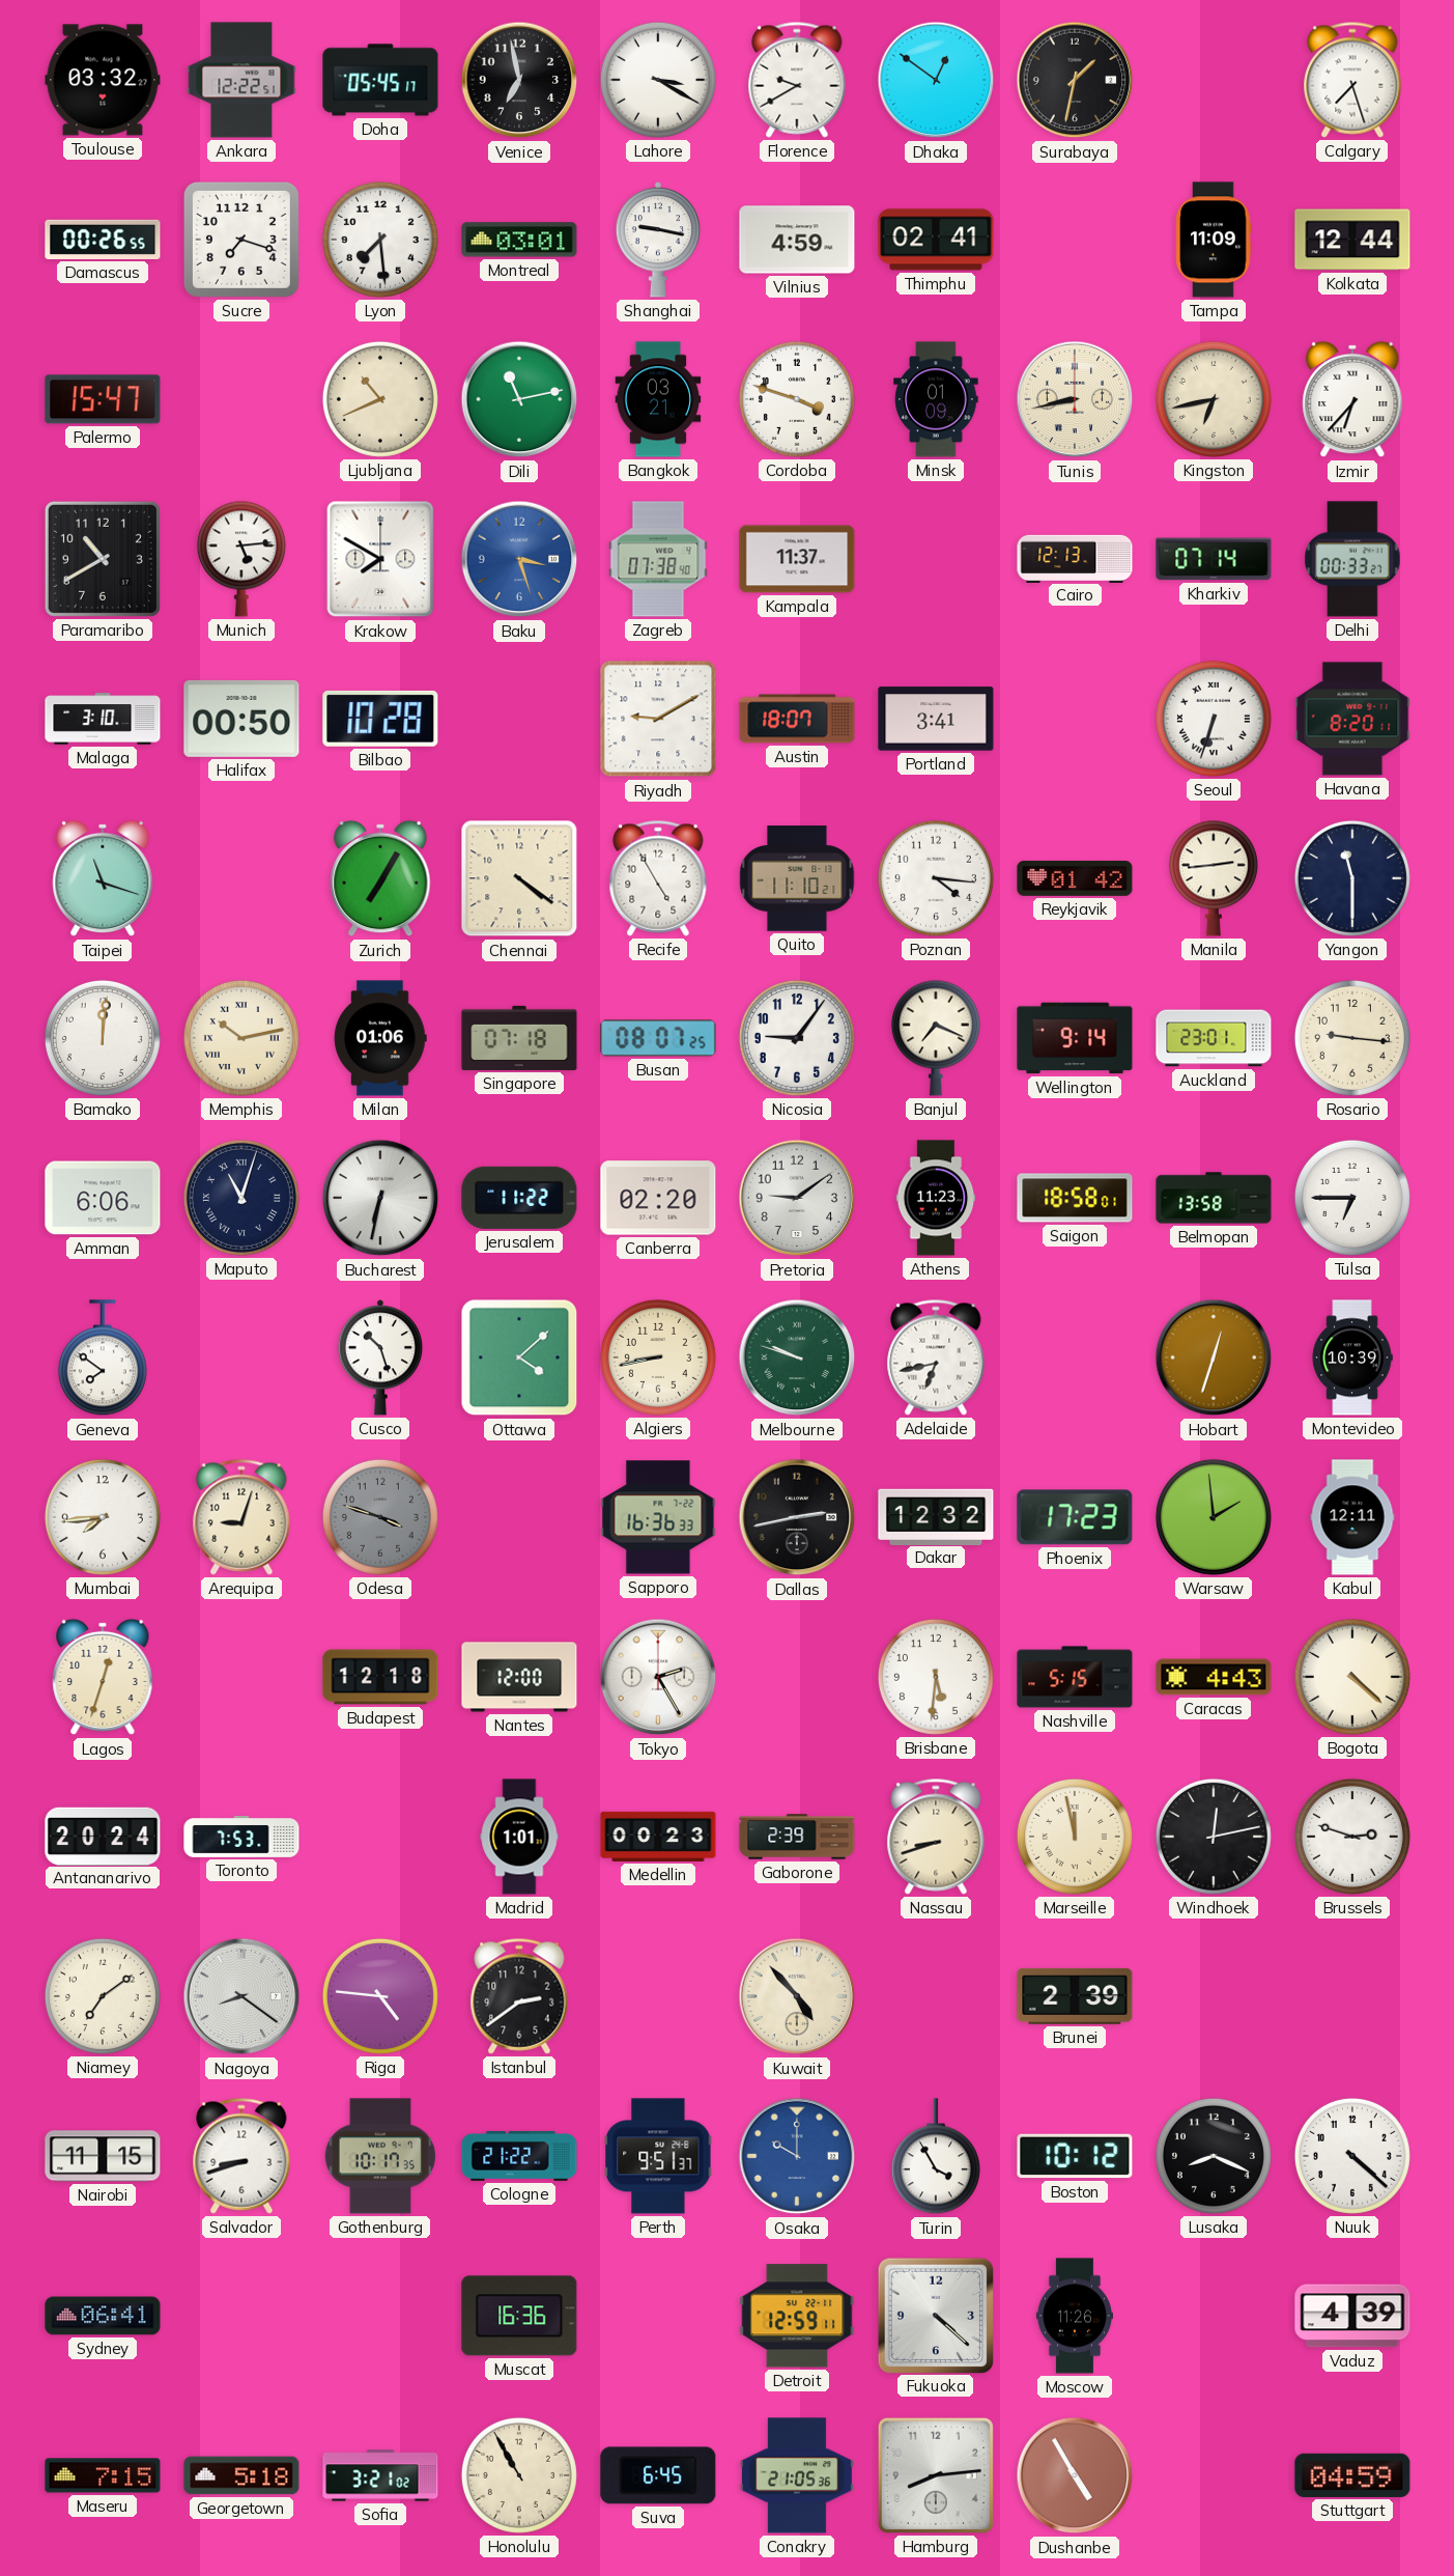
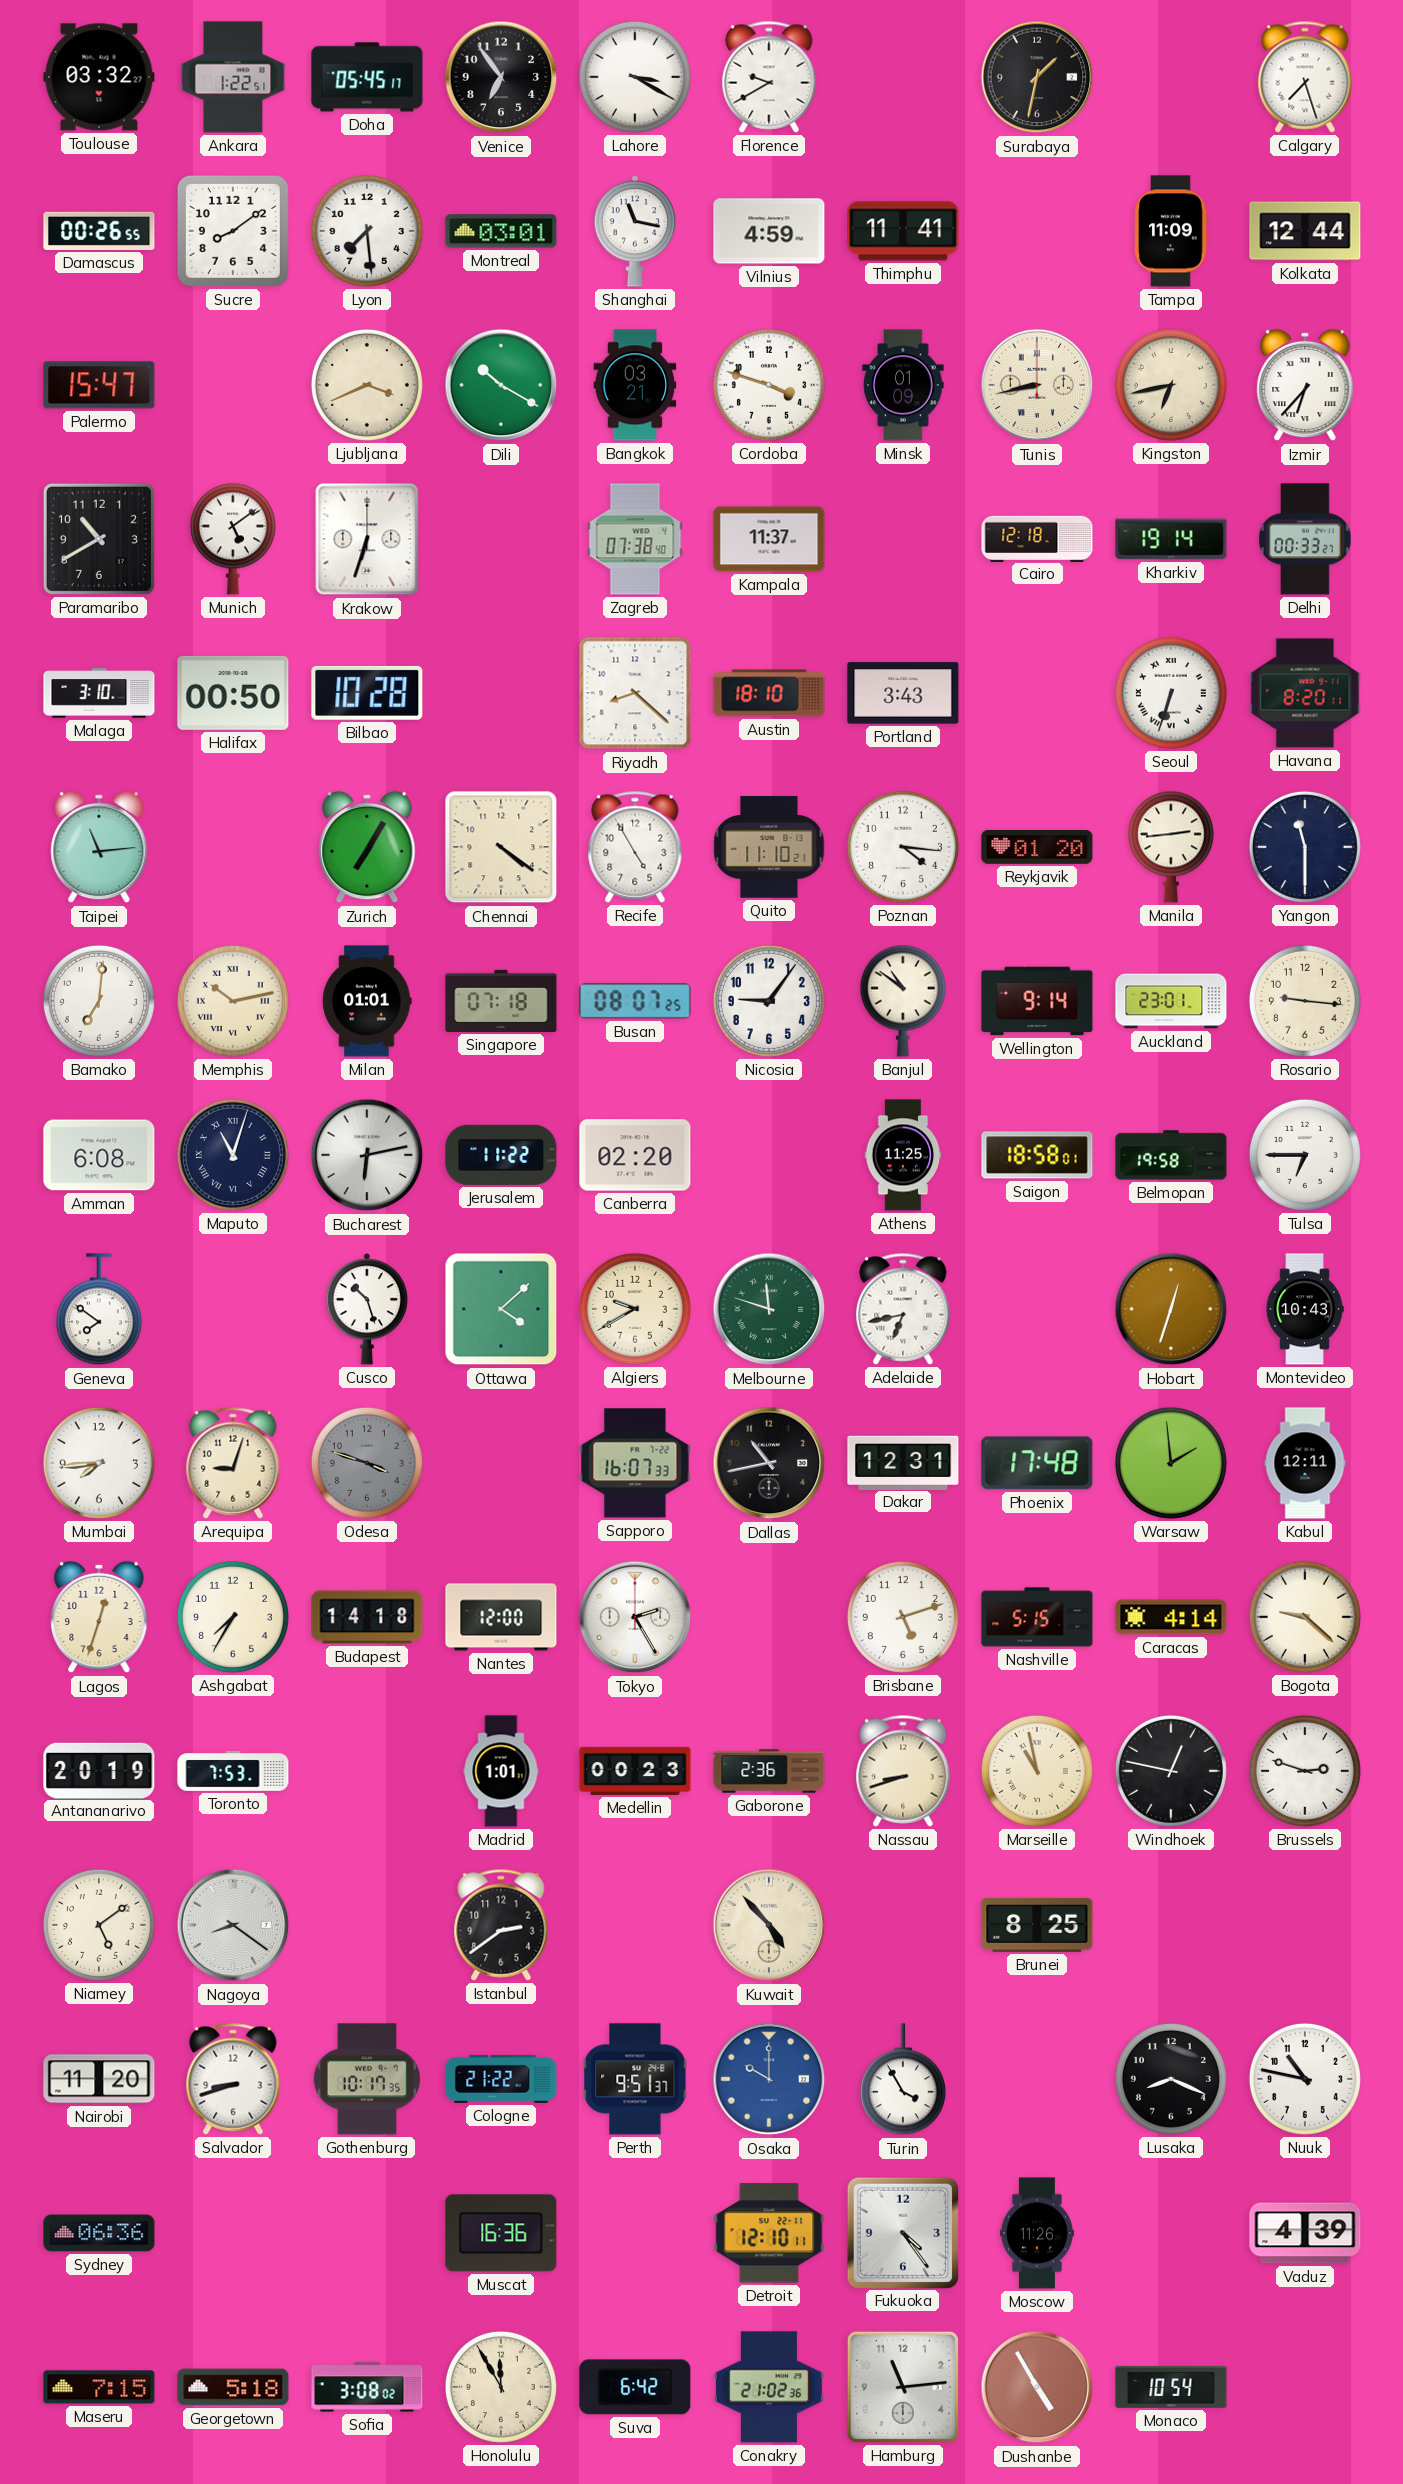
Ankara: 12:22 -> 1:22 (233, 77)
Venice: 6:58 -> 6:54 (501, 77)
Dhaka: 12:51 -> none (936, 80)
Sucre: 7:18 -> 8:09 (233, 231)
Shanghai: 9:17 -> 11:17 (635, 231)
Thimphu: 02:41 -> 11:41 (903, 231)
Ljubljana: 10:41 -> 3:41 (367, 385)
Dili: 11:13 -> 10:20 (501, 385)
Munich: 5:14 -> 5:09 (233, 539)
Krakow: 7:50 -> 6:33 (367, 539)
Baku: 3:27 -> none (519, 559)
Cairo: 12:13 -> 12:18 (1037, 538)
Kharkiv: 07:14 -> 19:14 (1171, 539)
Riyadh: 9:10 -> 8:22 (635, 693)
Austin: 18:07 -> 18:10 (769, 693)
Portland: 3:41 -> 3:43 (903, 693)
Taipei: 11:18 -> 11:14 (99, 847)
Reykjavik: 01:42 -> 01:20 (1037, 847)
Bamako: 12:01 -> 7:01 (99, 1001)
Milan: 01:06 -> 01:01 (367, 1001)
Banjul: 7:19 -> 10:51 (903, 1001)
Amman: 6:06 -> 6:08 (99, 1155)
Bucharest: 6:32 -> 6:13 (367, 1155)
Pretoria: 9:09 -> none (797, 1198)
Athens: 11:23 -> 11:25 (903, 1155)
Belmopan: 13:58 -> 19:58 (1171, 1155)
Algiers: 8:43 -> 9:40 (635, 1309)
Melbourne: 9:48 -> 11:48 (769, 1309)
Montevideo: 10:39 -> 10:43 (1305, 1309)
Sapporo: 16:36 -> 16:07 (635, 1463)
Dallas: 2:43 -> 10:43 (769, 1463)
Dakar: 12:32 -> 12:31 (903, 1462)
Phoenix: 17:23 -> 17:48 (1037, 1463)
Ashgabat: none -> 7:35 (233, 1617)
Budapest: 12:18 -> 14:18 (367, 1617)
Brisbane: 5:31 -> 5:12 (903, 1617)
Caracas: 4:43 -> 4:14 (1171, 1617)
Bogota: 4:22 -> 9:22 (1305, 1617)
Antananarivo: 20:24 -> 20:19 (99, 1770)
Gaborone: 2:39 -> 2:36 (769, 1771)
Marseille: 11:58 -> 10:58 (1037, 1771)
Windhoek: 12:13 -> 12:47 (1171, 1771)
Niamey: 7:09 -> 5:09 (99, 1925)
Riga: 4:46 -> none (380, 1996)
Brunei: 2:39 -> 8:25 (1037, 1925)
Nairobi: 11:15 -> 11:20 (99, 2079)
Boston: 10:12 -> none (1075, 2156)
Nuuk: 4:22 -> 10:47 (1305, 2079)
Sydney: 06:41 -> 06:36 (99, 2233)
Detroit: 12:59 -> 12:10 (769, 2233)
Fukuoka: 4:22 -> 4:24 (902, 2232)
Sofia: 3:21 -> 3:08 (367, 2387)
Honolulu: 10:55 -> 11:55 (501, 2387)
Suva: 6:45 -> 6:42 (635, 2387)
Conakry: 21:05 -> 21:02 (769, 2387)
Hamburg: 8:14 -> 11:14 (903, 2387)
Monaco: none -> 10:54 (1171, 2387)
Stuttgart: 04:59 -> none (1352, 2475)
